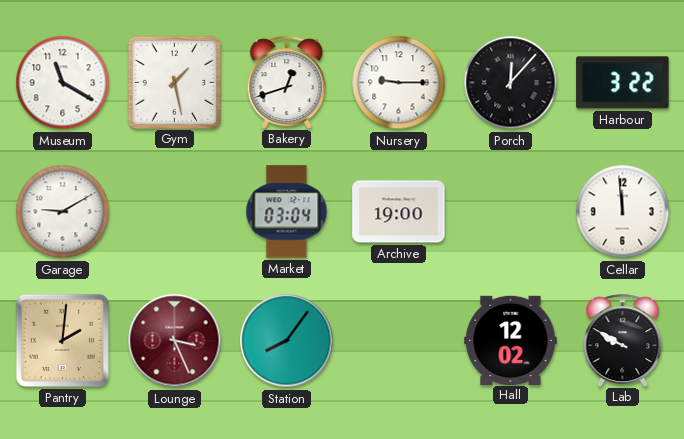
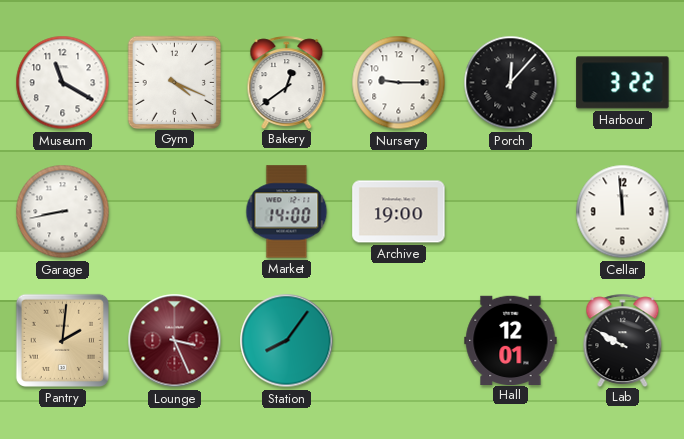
Gym: 1:28 -> 4:19 (174, 82)
Bakery: 12:42 -> 12:39 (287, 82)
Garage: 9:10 -> 8:43 (63, 212)
Market: 03:04 -> 14:00 (287, 212)
Hall: 12:02 -> 12:01 (511, 340)
